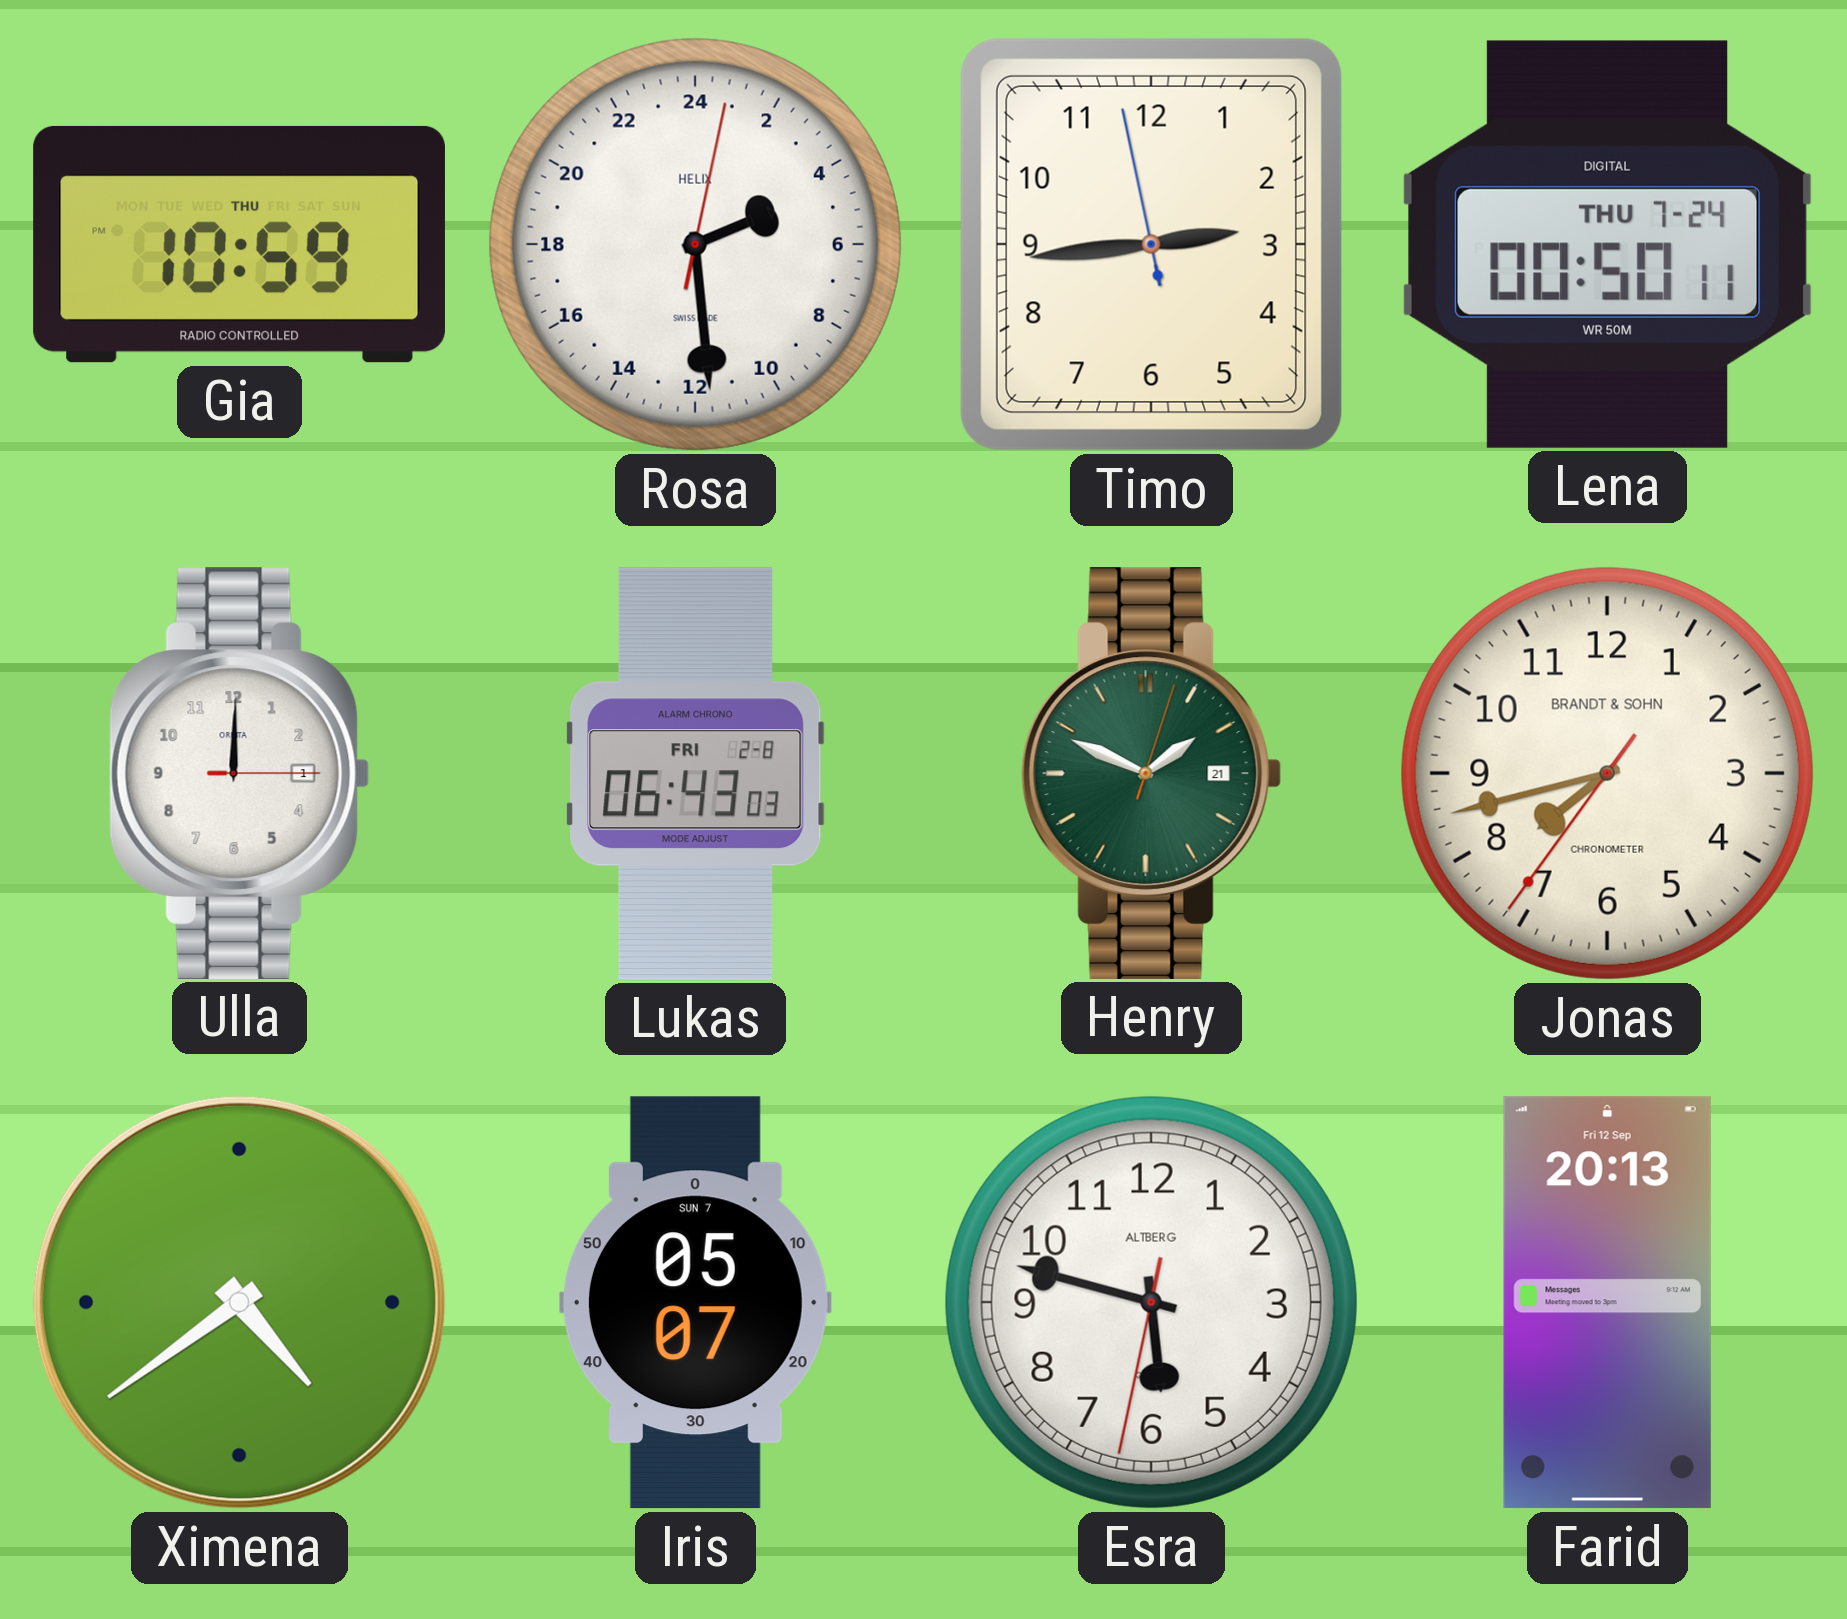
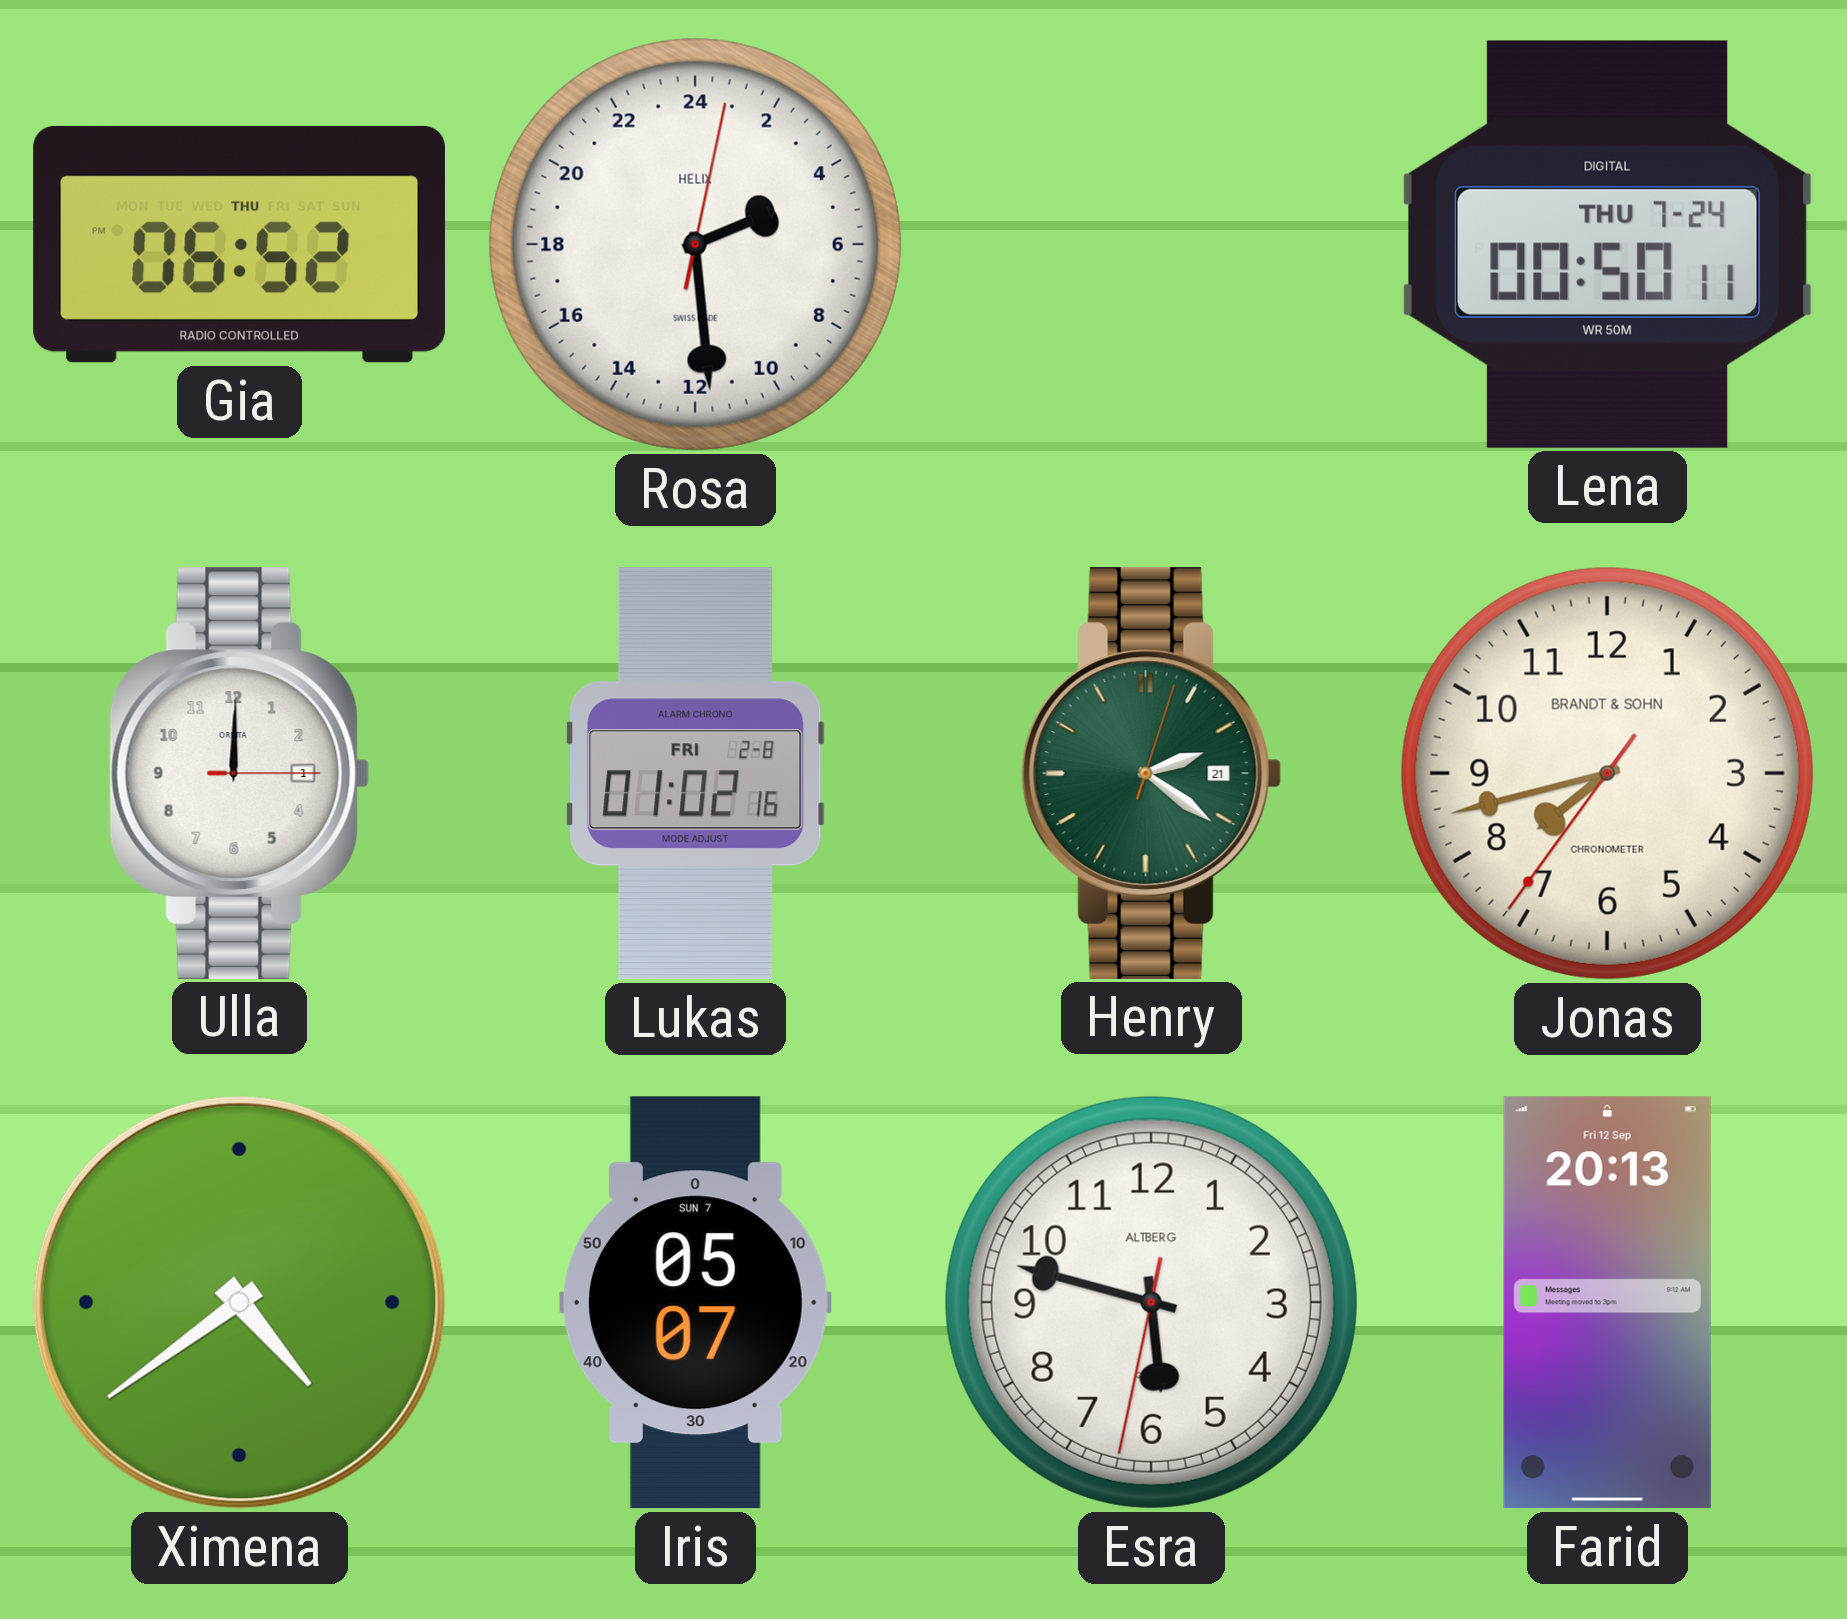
Gia: 10:59 -> 06:52 (239, 244)
Timo: 2:43 -> none (1151, 244)
Lukas: 06:43 -> 01:02 (696, 774)
Henry: 1:49 -> 2:21 (1152, 773)
